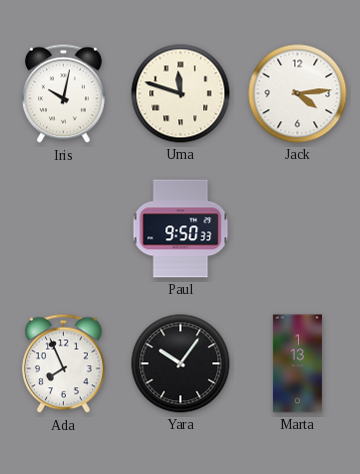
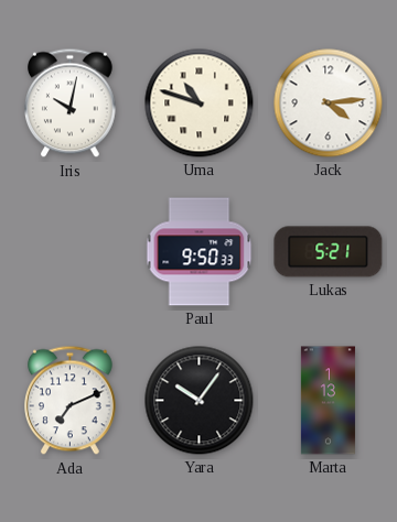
Uma: 11:48 -> 10:48 (200, 104)
Lukas: none -> 5:21 (329, 252)
Ada: 7:56 -> 7:11 (71, 401)
